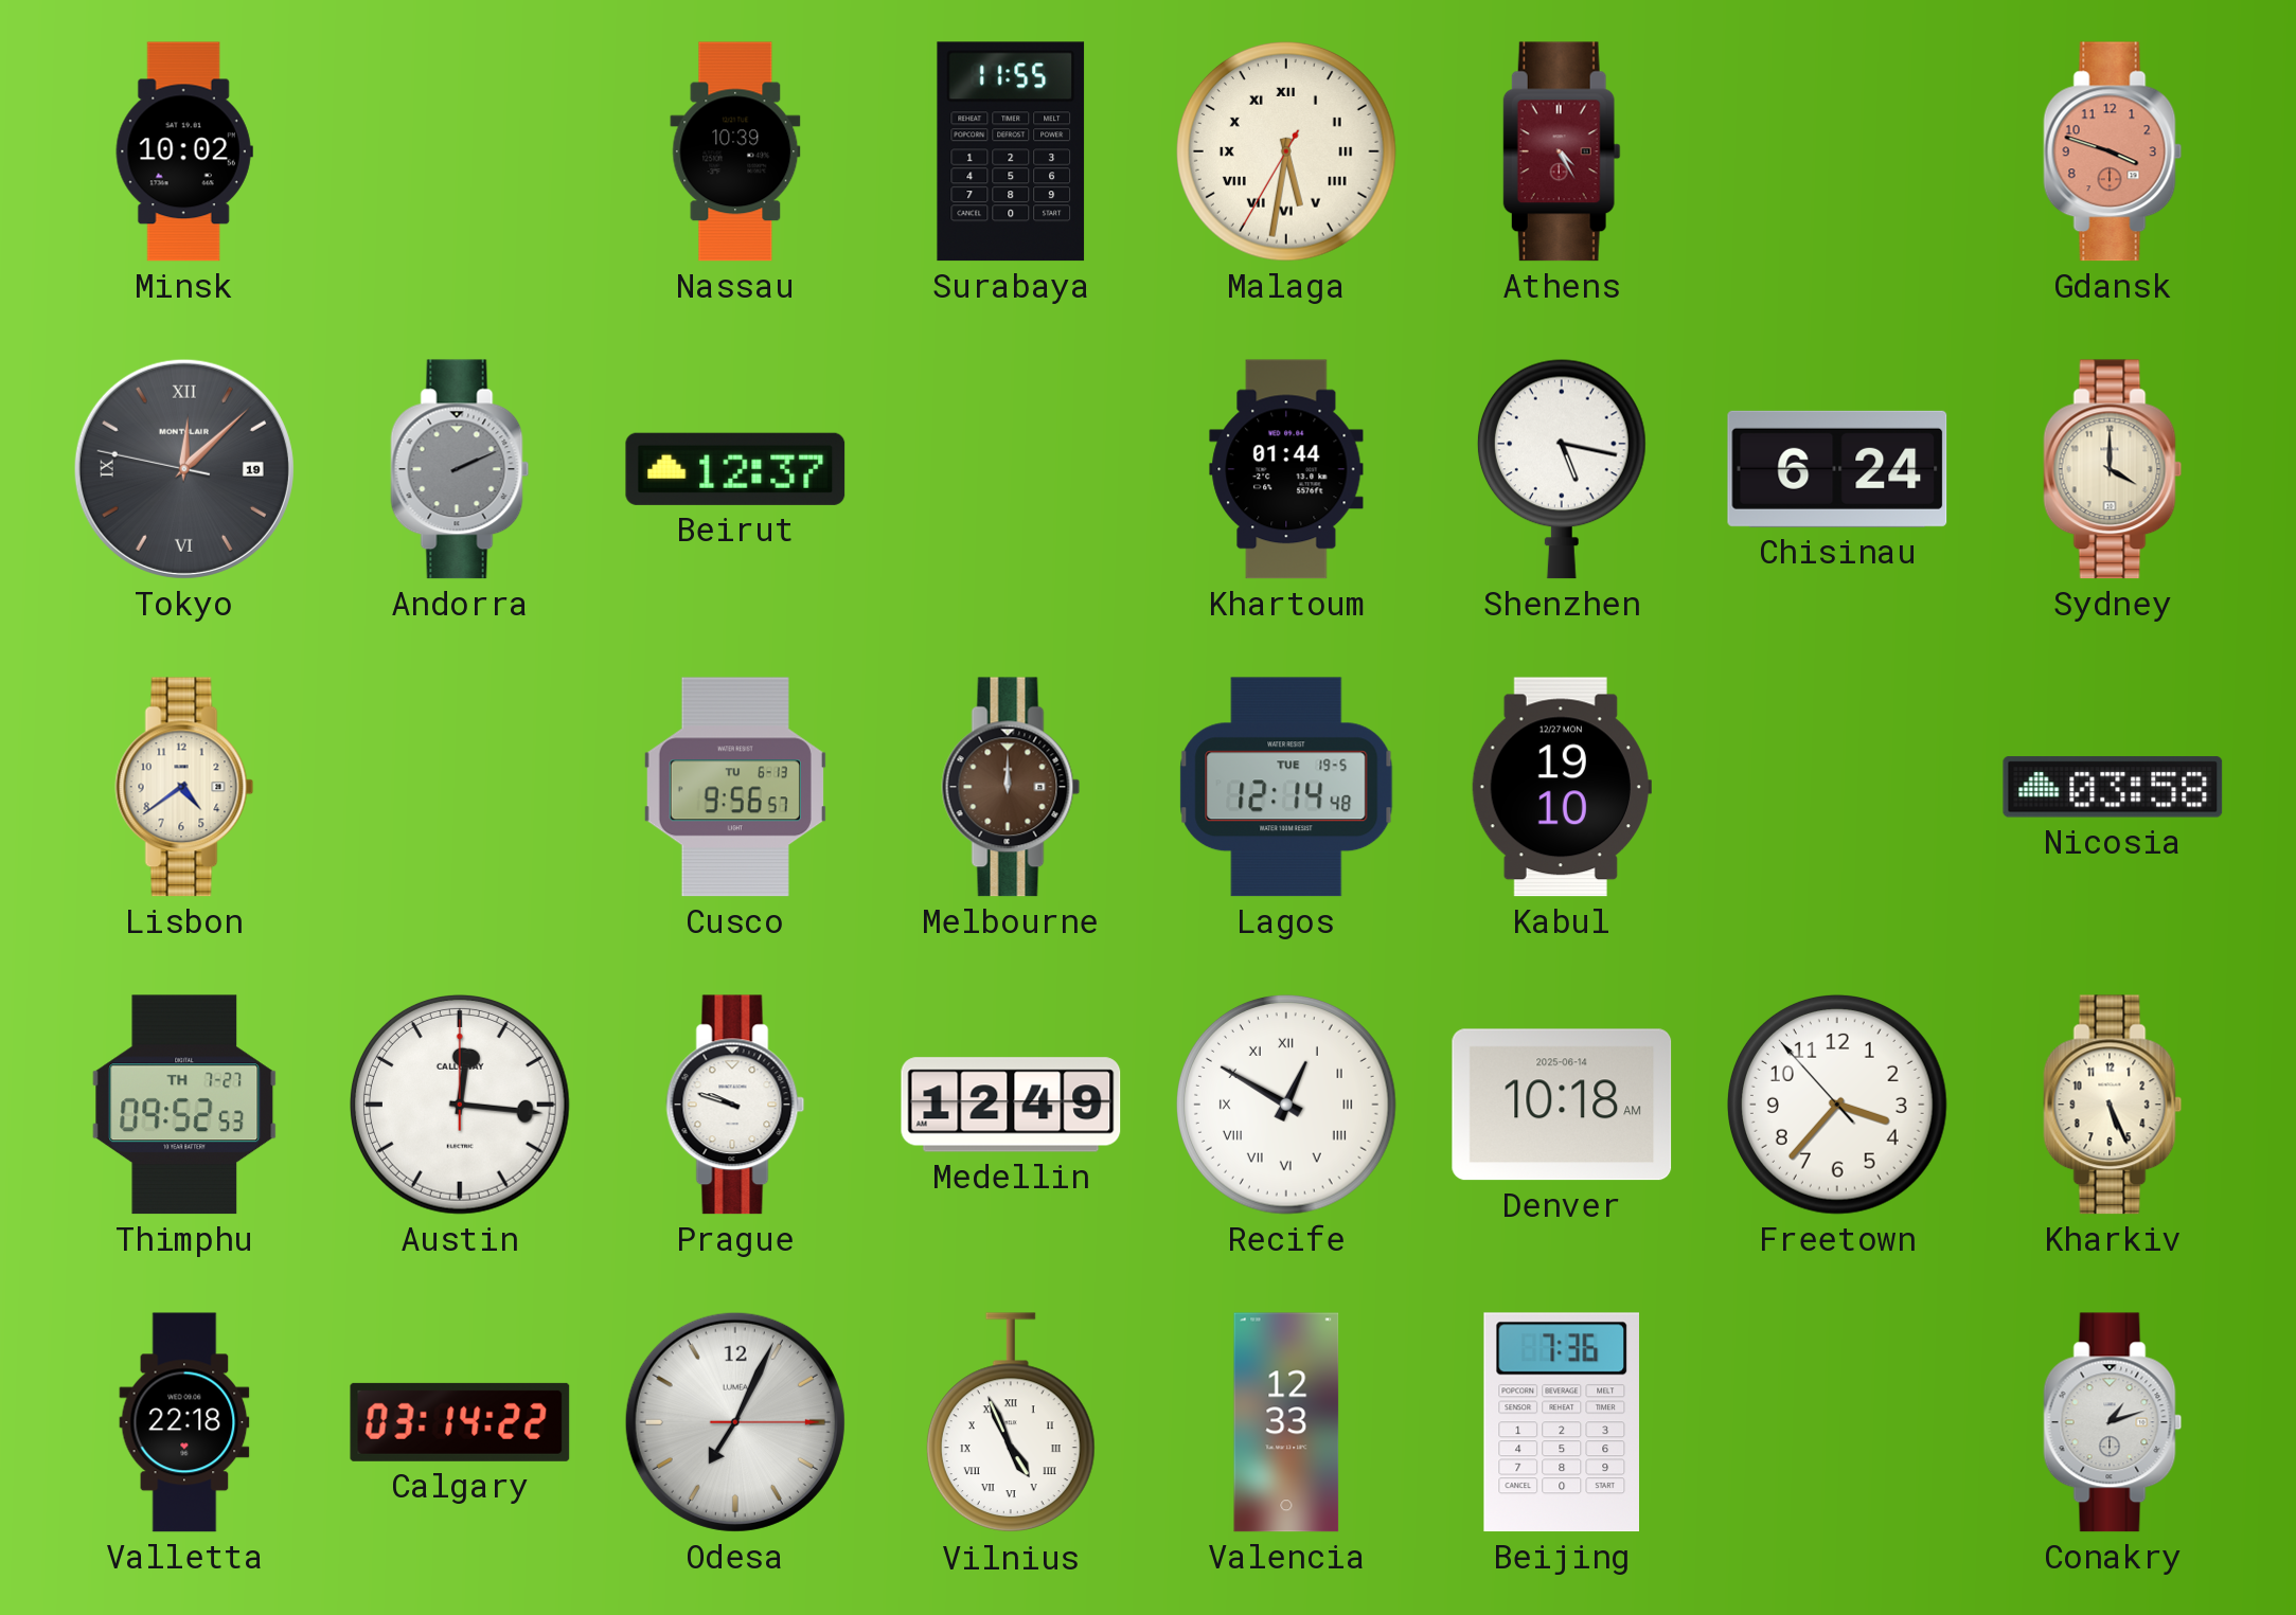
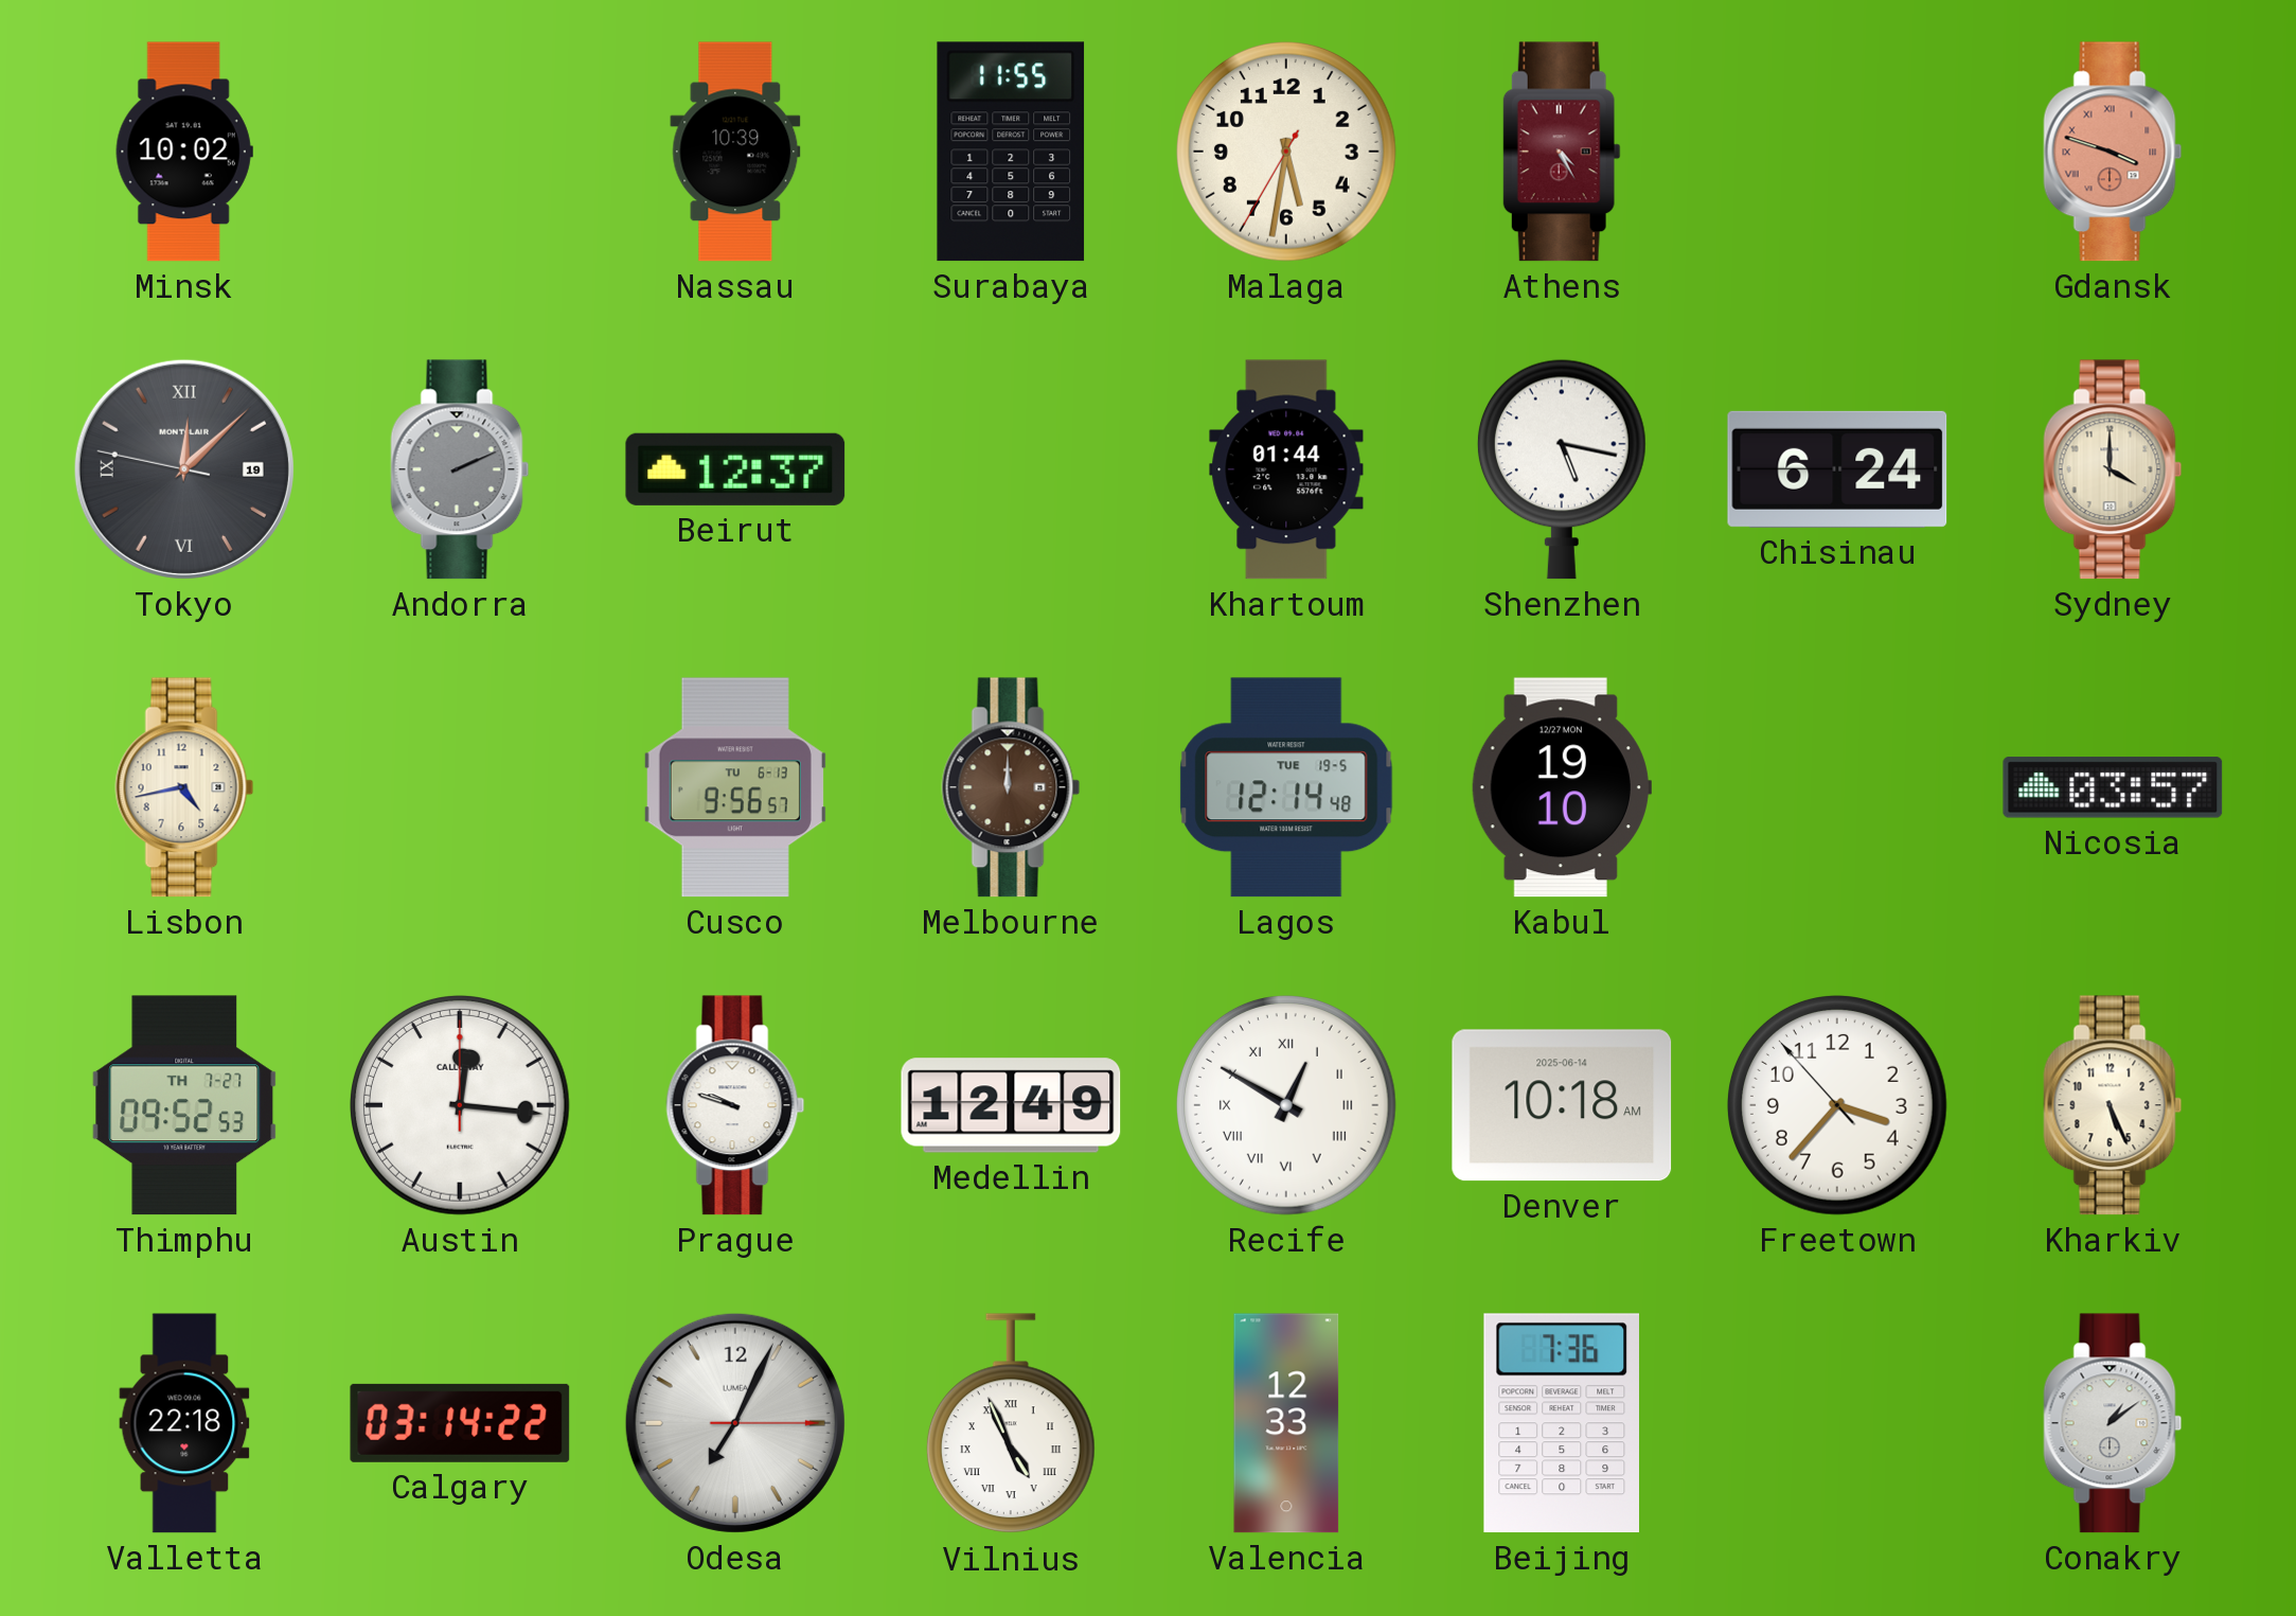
Malaga numerals: Roman -> Arabic (1287, 153)
Gdansk numerals: Arabic -> Roman (2113, 152)
Lisbon: 4:39 -> 4:43 (184, 787)
Nicosia: 03:58 -> 03:57 (2113, 787)
Conakry: 1:12 -> 1:09 (2113, 1423)
